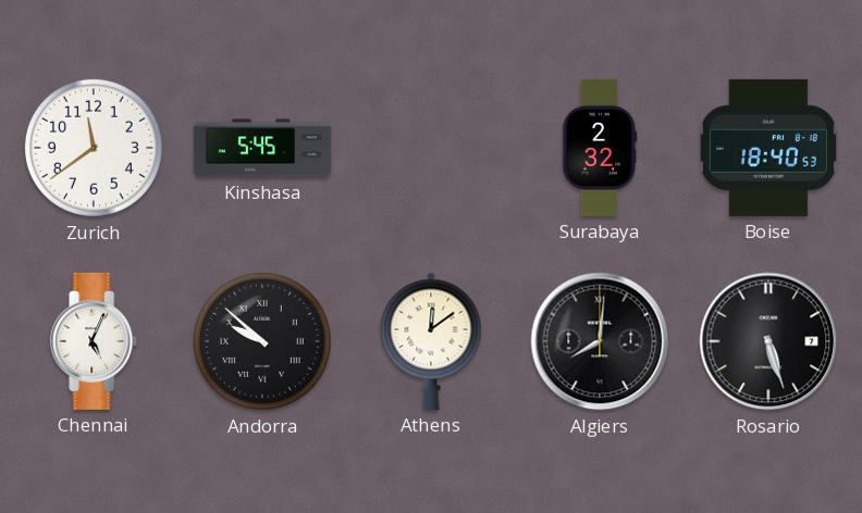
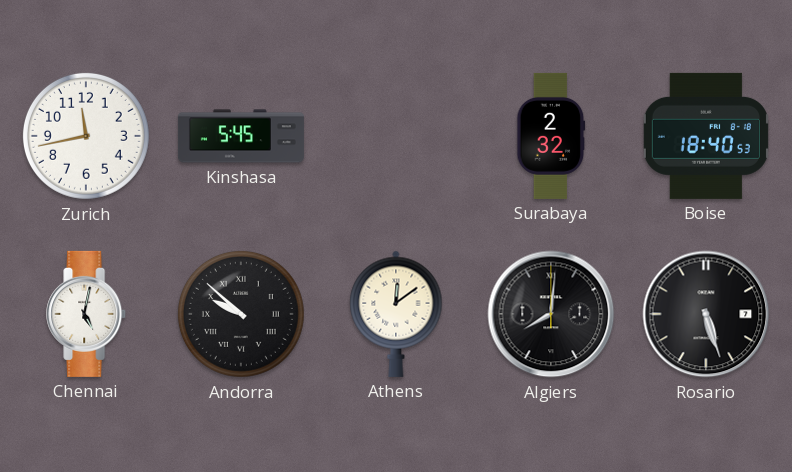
Zurich: 11:39 -> 11:43 (86, 136)
Chennai: 5:04 -> 5:02 (87, 314)
